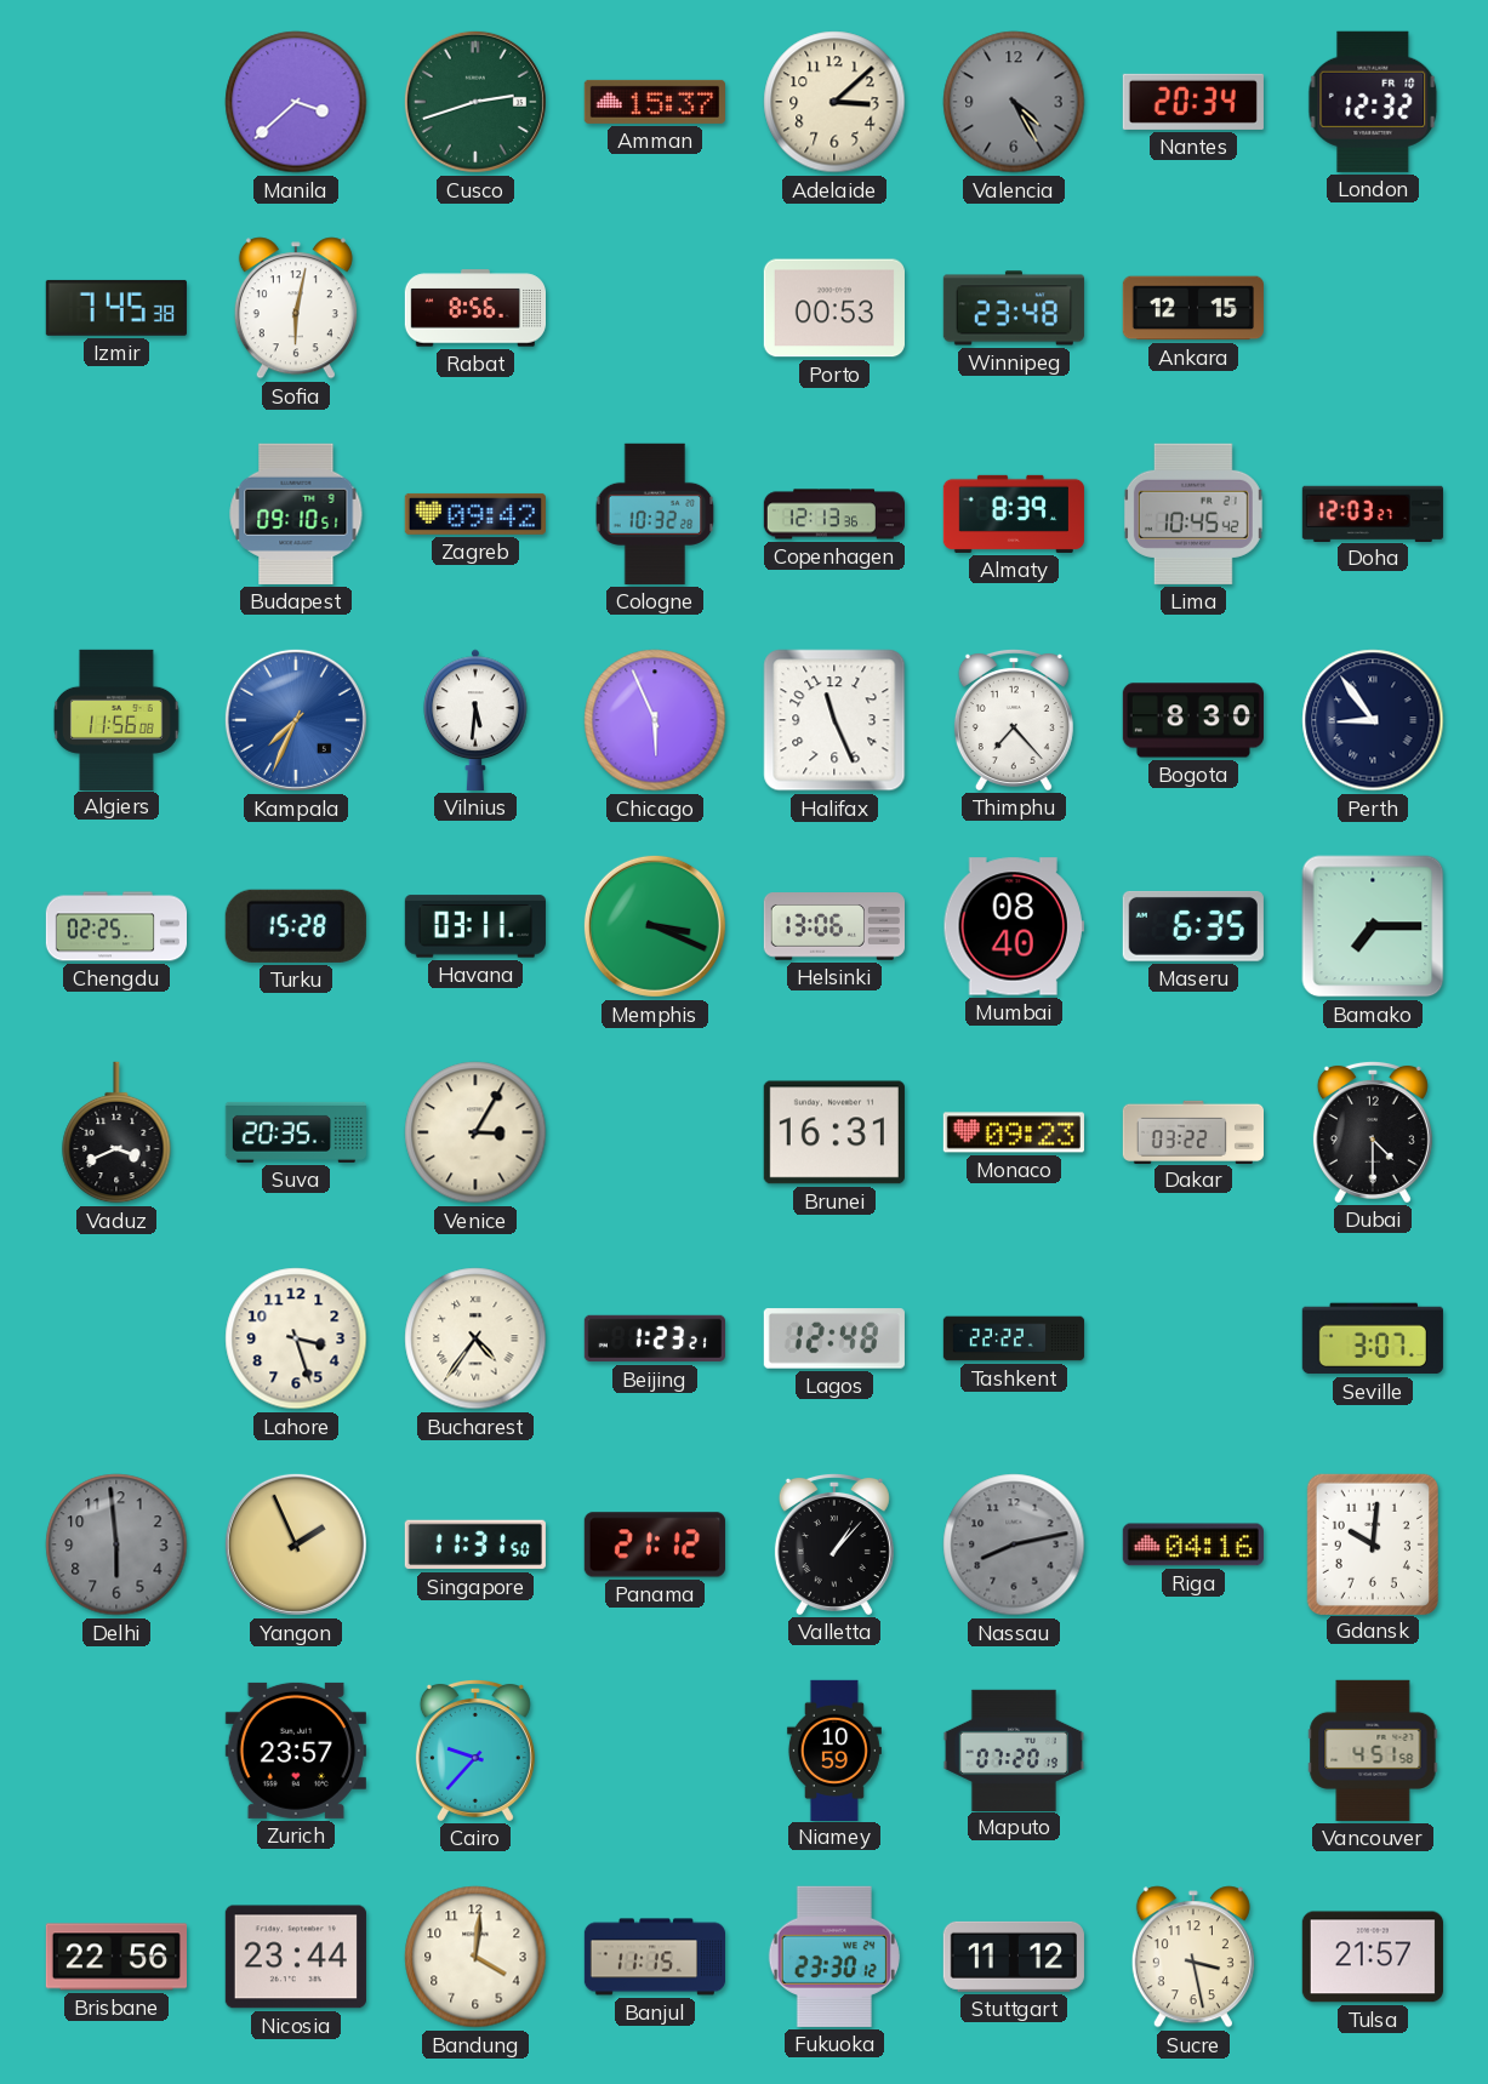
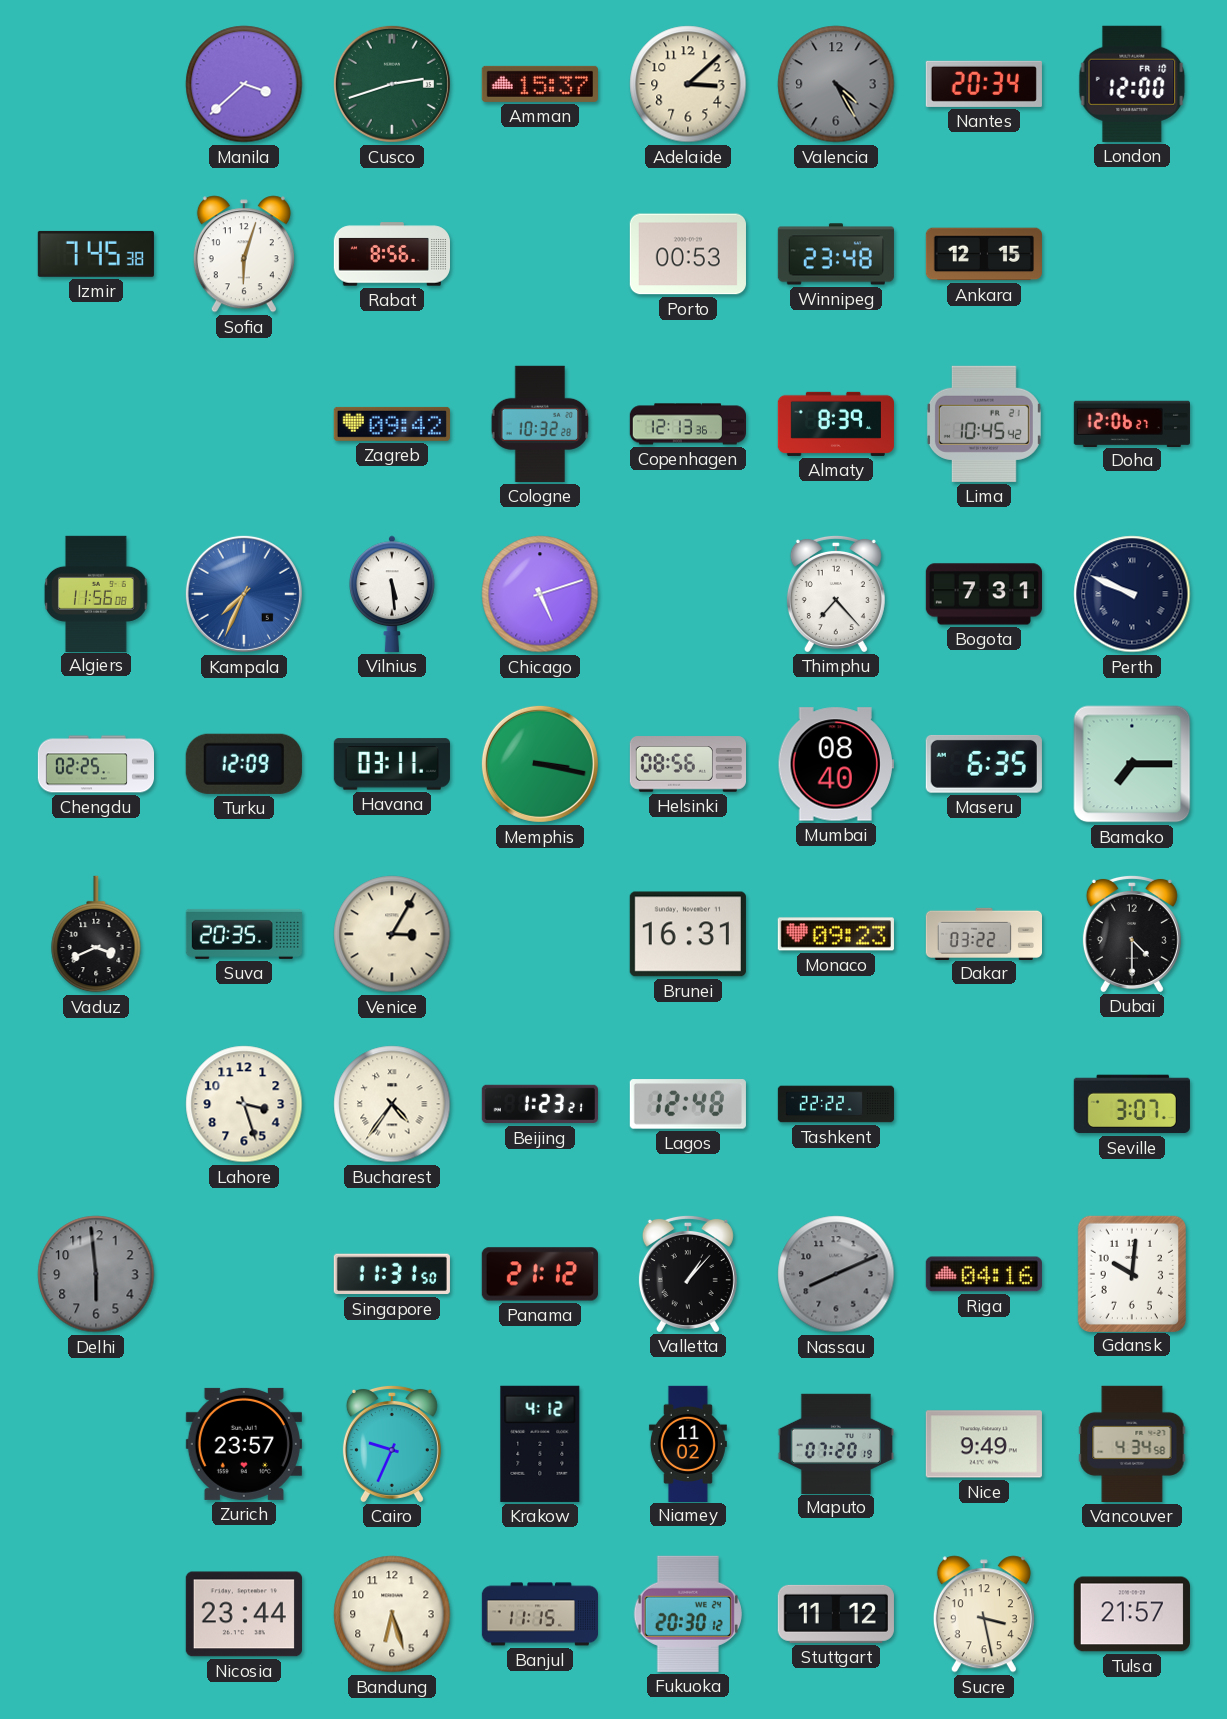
London: 12:32 -> 12:00 (1132, 84)
Sofia: 6:02 -> 6:03 (244, 254)
Budapest: 09:10 -> none (296, 514)
Doha: 12:03 -> 12:06 (1132, 423)
Vilnius: 5:31 -> 5:29 (392, 594)
Chicago: 5:56 -> 5:12 (540, 594)
Halifax: 11:26 -> none (834, 720)
Bogota: 8:30 -> 7:31 (984, 594)
Perth: 8:54 -> 9:49 (1132, 594)
Turku: 15:28 -> 12:09 (244, 764)
Memphis: 3:19 -> 3:17 (540, 764)
Helsinki: 13:06 -> 08:56 (687, 764)
Yangon: 1:56 -> none (296, 1545)
Nassau: 8:13 -> 8:11 (836, 1274)
Cairo: 9:37 -> 9:34 (392, 1443)
Krakow: none -> 4:12 (540, 1444)
Niamey: 10:59 -> 11:02 (688, 1443)
Nice: none -> 9:49 (984, 1444)
Vancouver: 4:51 -> 4:34 (1132, 1444)
Brisbane: 22:56 -> none (115, 1957)
Bandung: 4:01 -> 6:27 (392, 1614)
Fukuoka: 23:30 -> 20:30 (688, 1614)
